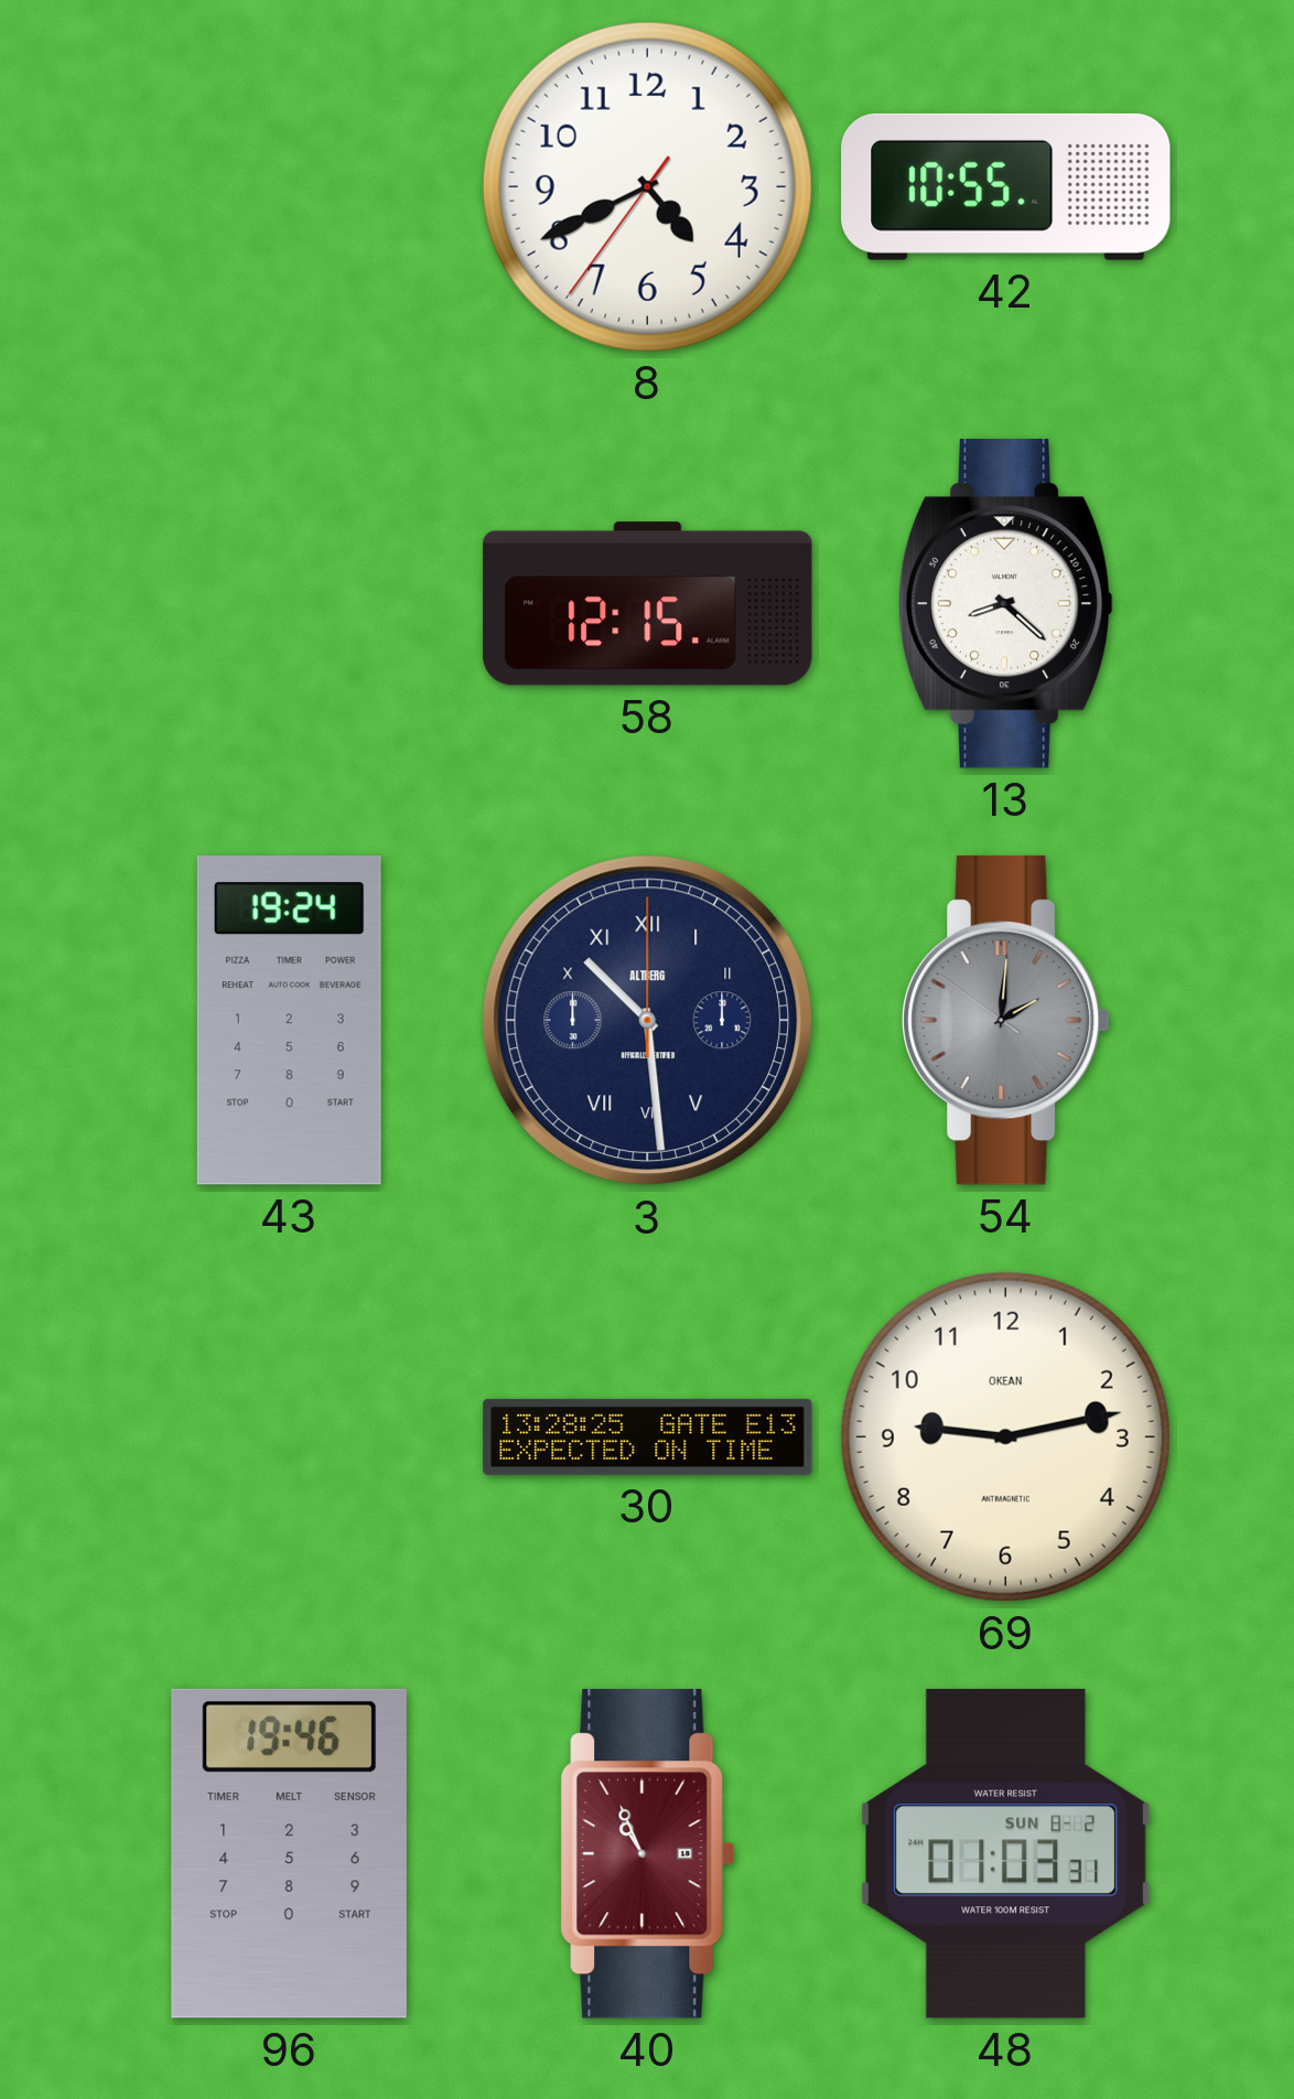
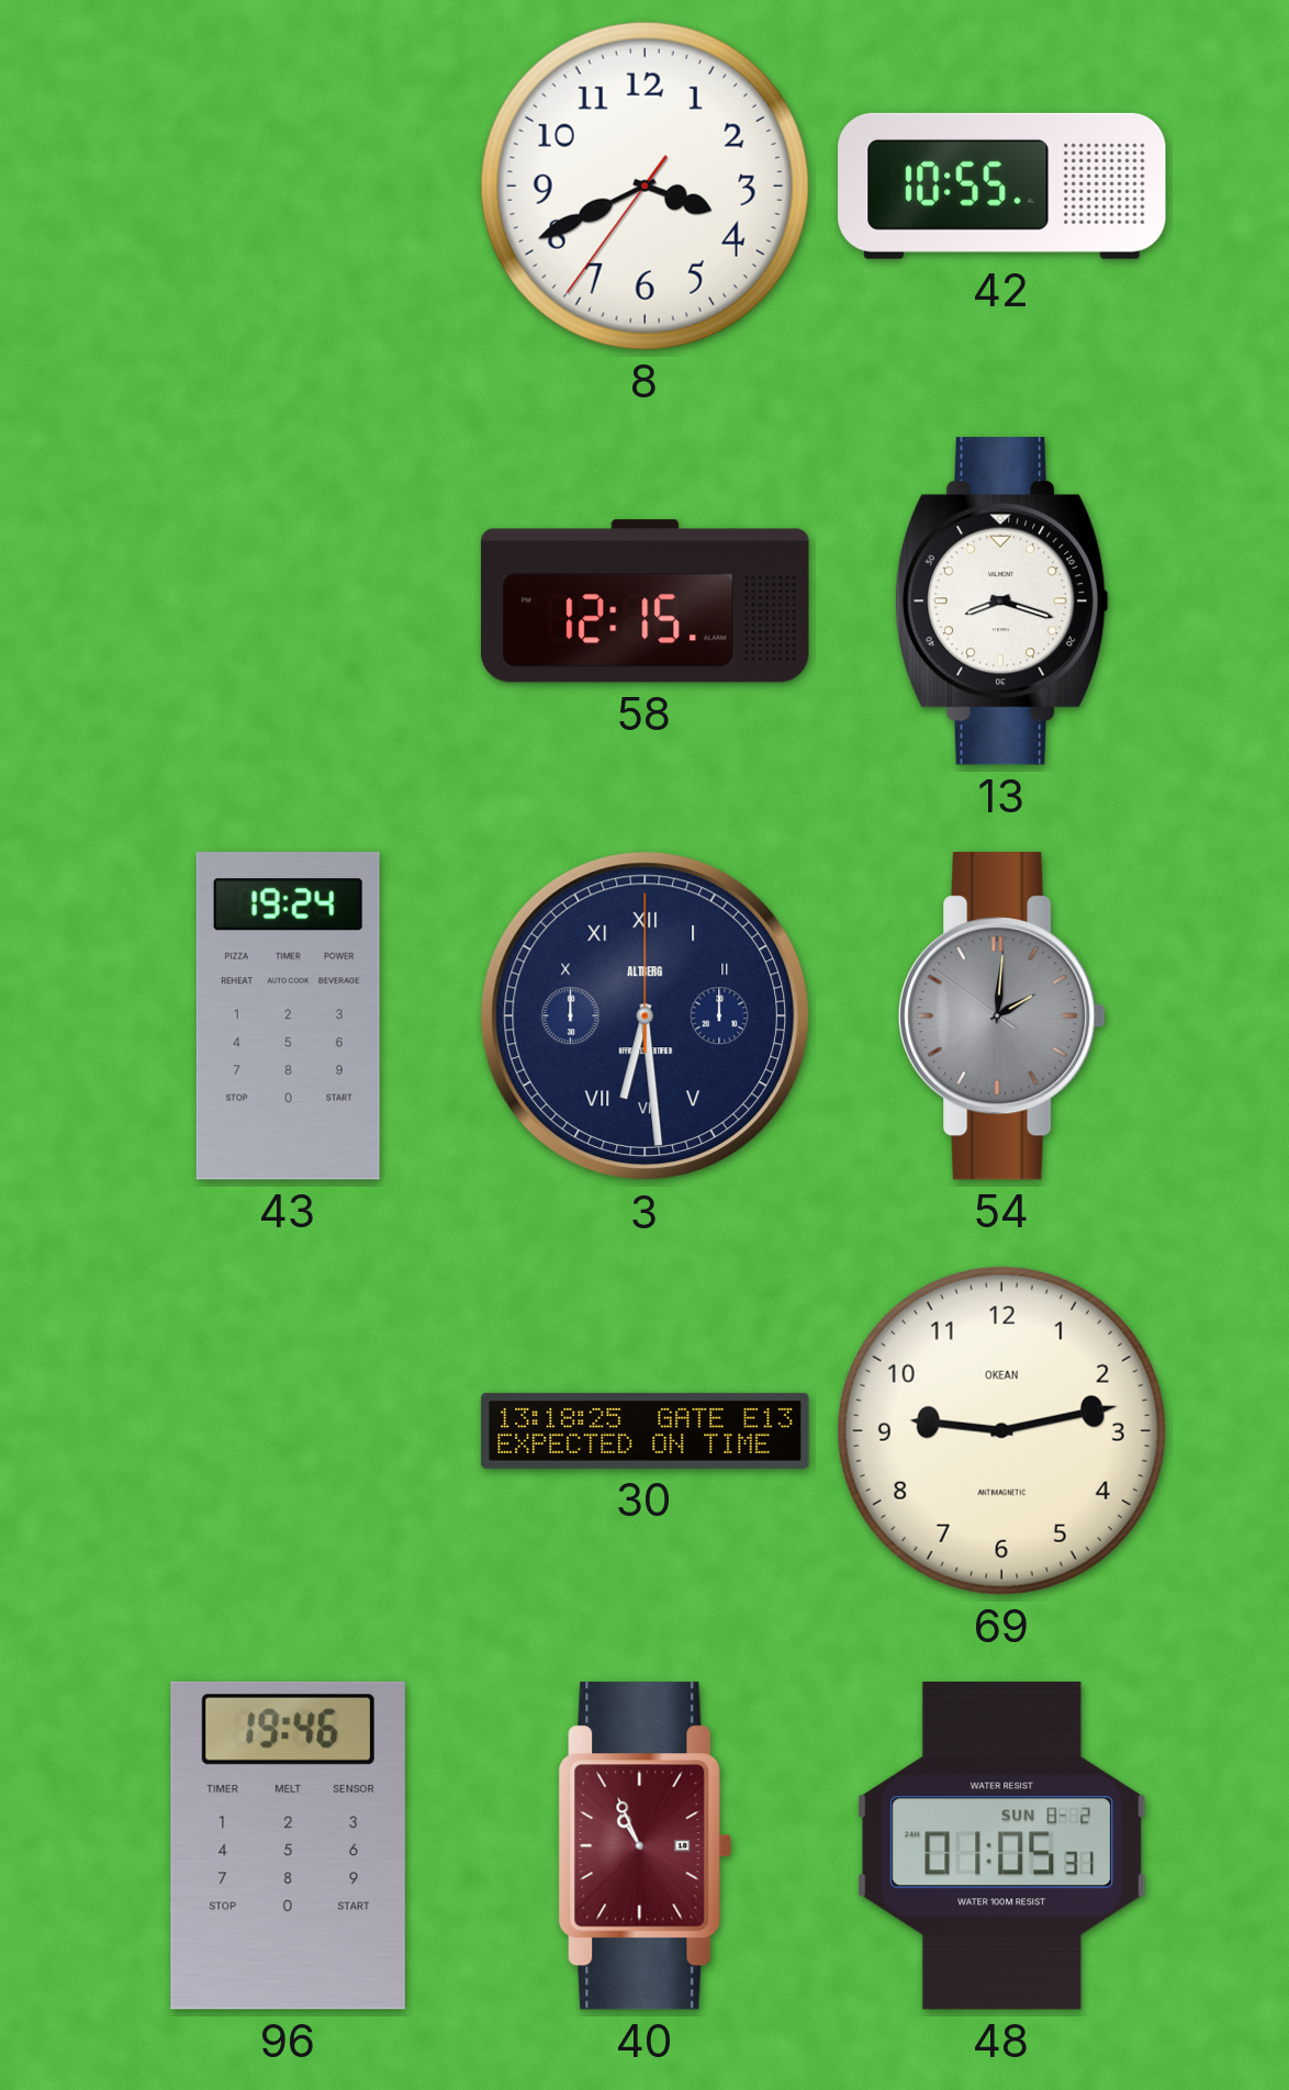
8: 4:40 -> 3:40 (644, 186)
13: 8:22 -> 8:18 (1001, 602)
3: 10:29 -> 6:29 (646, 1016)
30: 13:28 -> 13:18 (646, 1430)
48: 01:03 -> 01:05 (1002, 1845)
